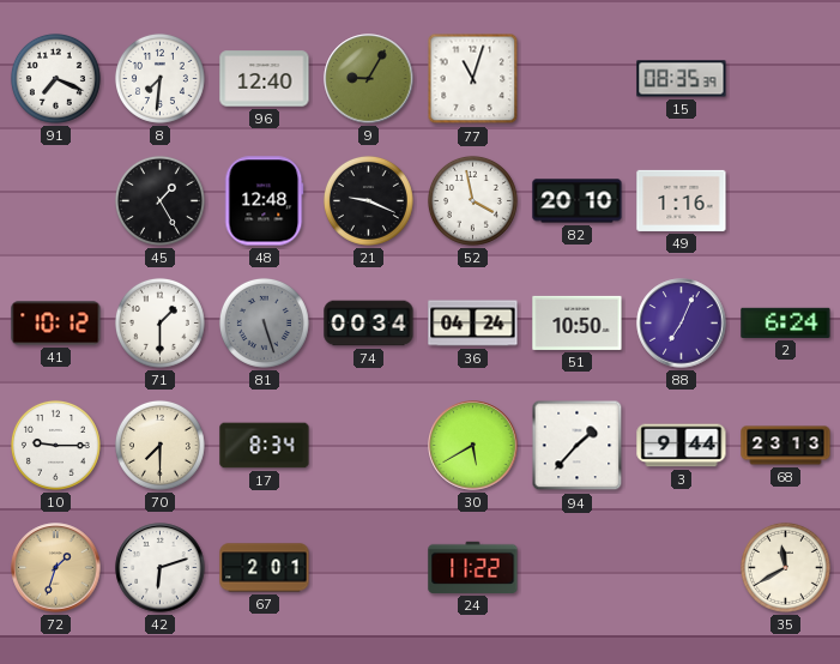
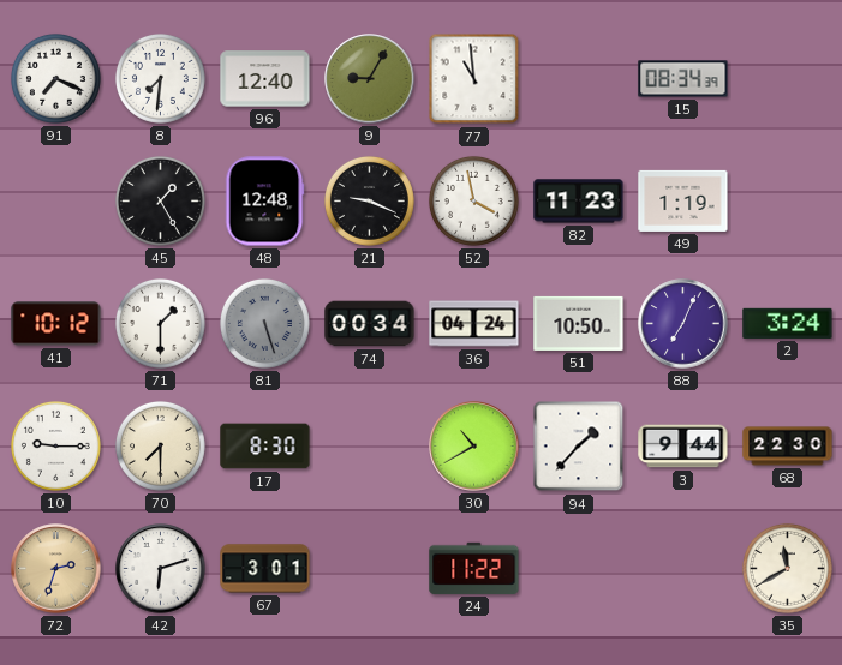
77: 11:03 -> 10:59 (474, 79)
15: 08:35 -> 08:34 (683, 79)
82: 20:10 -> 11:23 (579, 202)
49: 1:16 -> 1:19 (683, 200)
2: 6:24 -> 3:24 (788, 323)
17: 8:34 -> 8:30 (265, 447)
30: 5:40 -> 10:40 (474, 447)
68: 23:13 -> 22:30 (788, 447)
72: 1:33 -> 2:33 (56, 569)
67: 2:01 -> 3:01 (265, 569)
